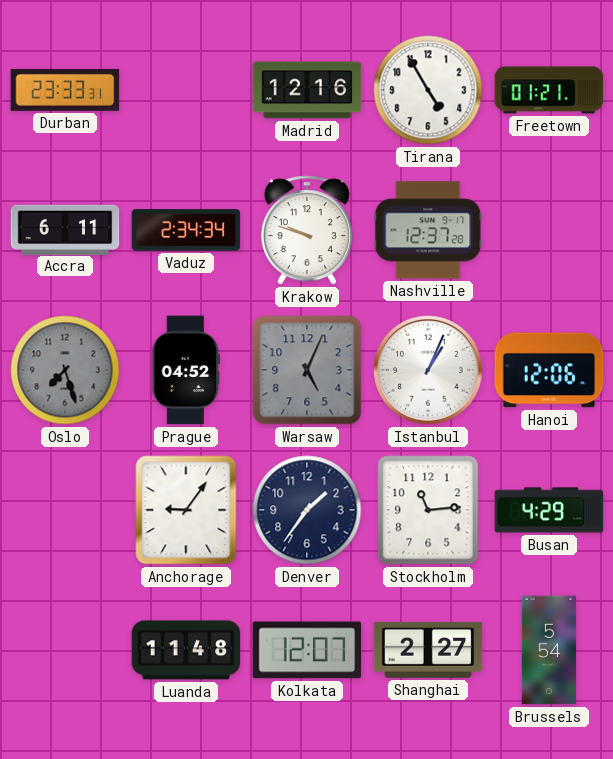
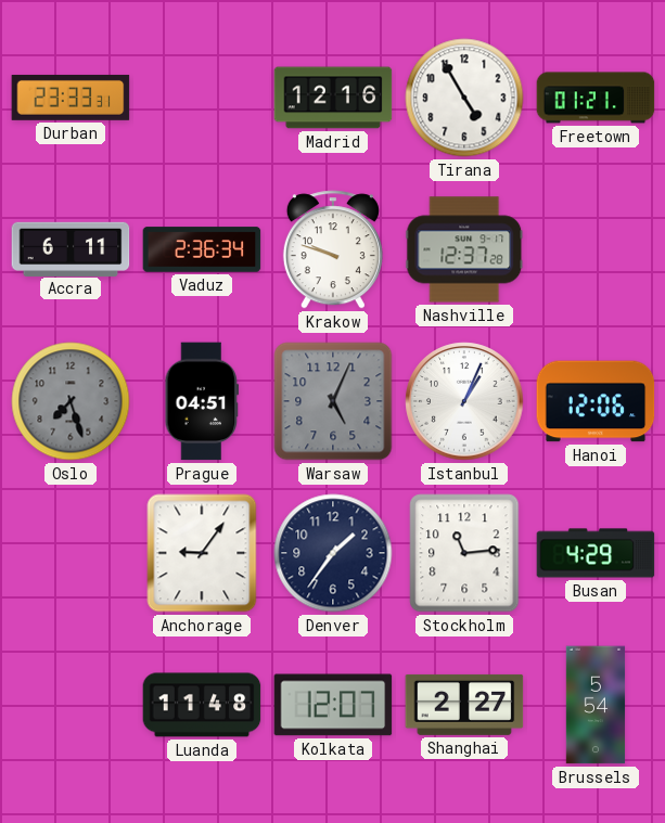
Vaduz: 2:34 -> 2:36 (202, 249)
Prague: 04:52 -> 04:51 (202, 401)
